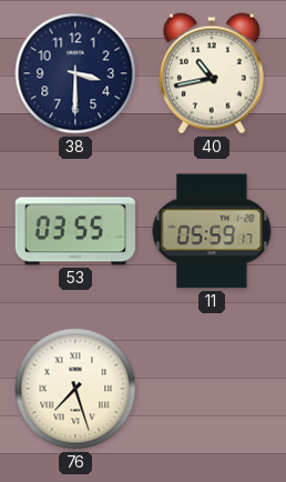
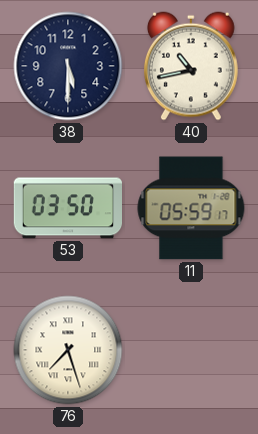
38: 3:30 -> 5:30 (68, 66)
53: 03:55 -> 03:50 (67, 208)
